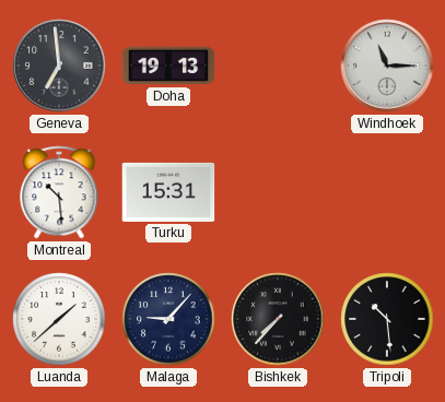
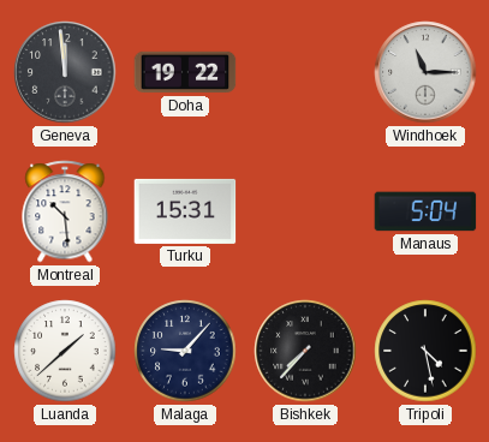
Geneva: 6:59 -> 11:59 (65, 72)
Doha: 19:13 -> 19:22 (185, 72)
Manaus: none -> 5:04 (425, 211)
Tripoli: 10:29 -> 4:28 (425, 351)
